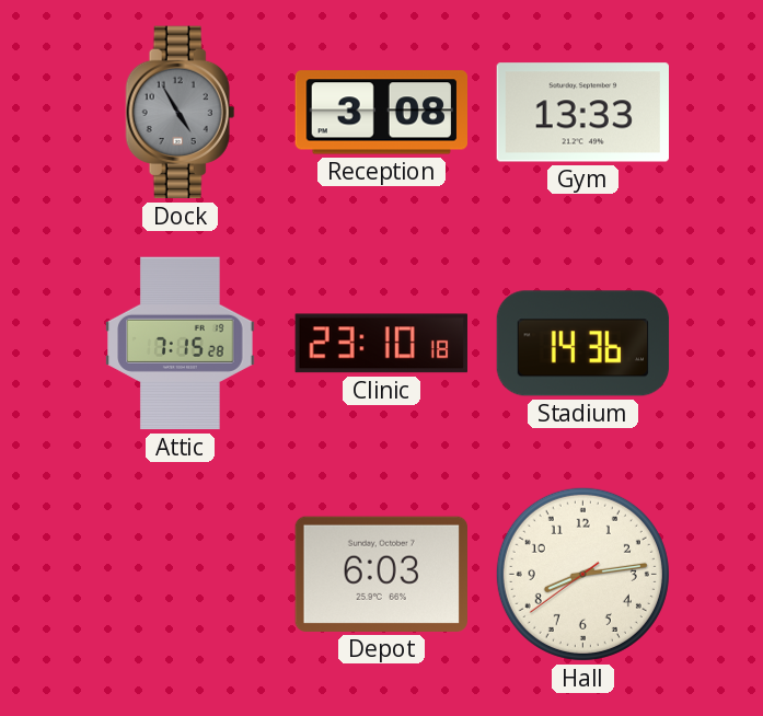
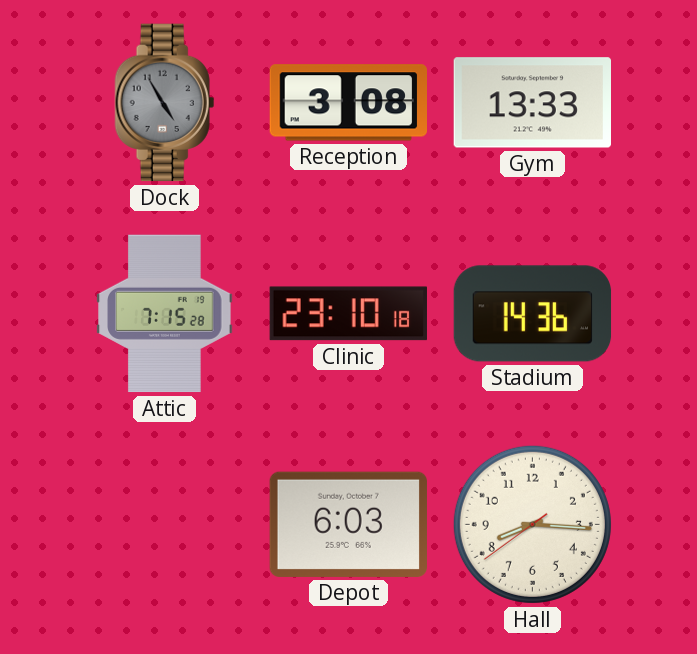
Hall: 8:13 -> 8:15 (532, 524)
